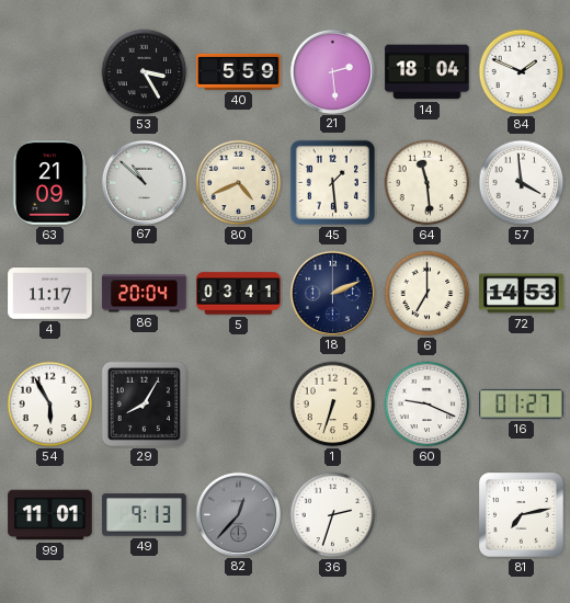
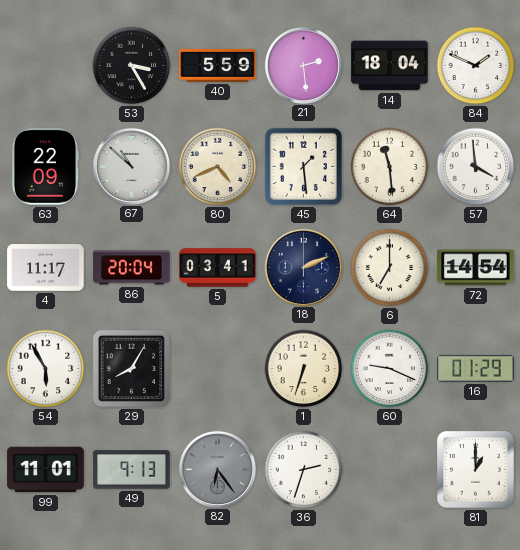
63: 21:09 -> 22:09 (45, 167)
72: 14:53 -> 14:54 (476, 268)
16: 01:27 -> 01:29 (476, 368)
82: 12:37 -> 6:24 (217, 469)
81: 7:13 -> 1:00 (476, 470)
